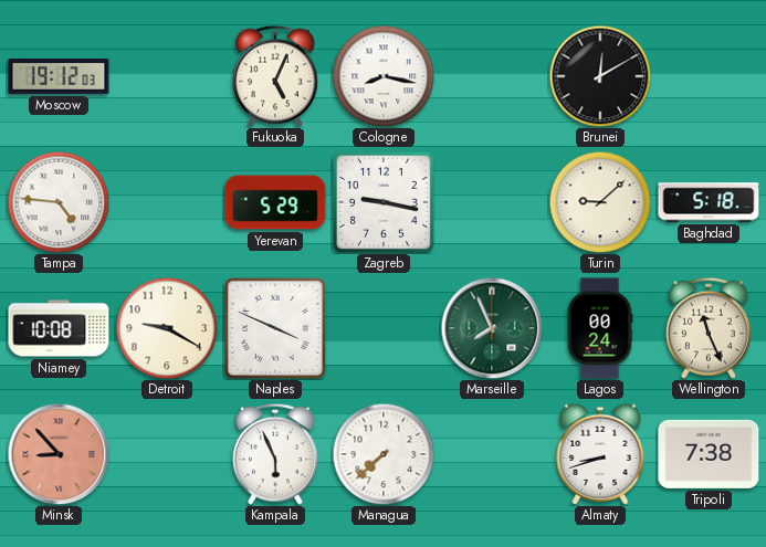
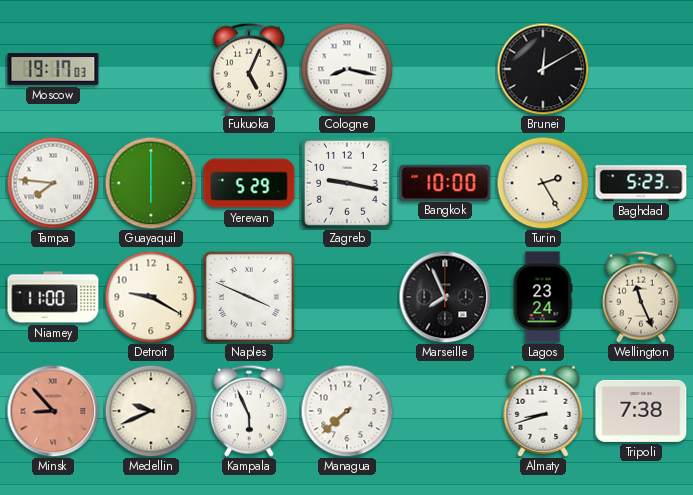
Moscow: 19:12 -> 19:17 (53, 70)
Tampa: 4:46 -> 7:46 (53, 183)
Guayaquil: none -> 6:00 (151, 183)
Bangkok: none -> 10:00 (445, 182)
Turin: 9:08 -> 2:25 (543, 183)
Baghdad: 5:18 -> 5:23 (641, 183)
Niamey: 10:08 -> 11:00 (53, 297)
Marseille dial: green -> black (445, 297)
Lagos: 00:24 -> 23:24 (543, 297)
Medellin: none -> 9:41 (151, 411)
